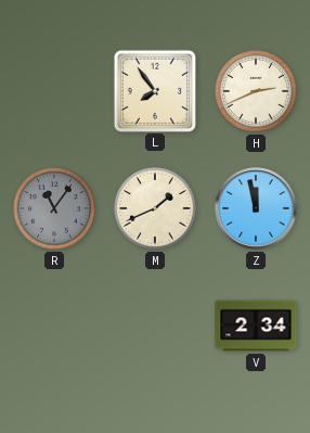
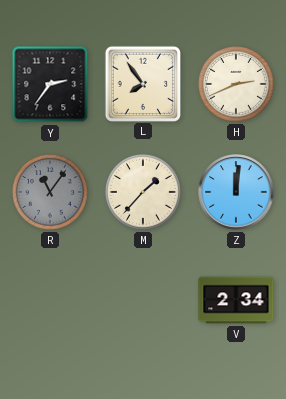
Y: none -> 2:36 (50, 84)
M: 1:41 -> 1:37 (143, 192)
Z: 11:58 -> 12:01 (236, 192)
